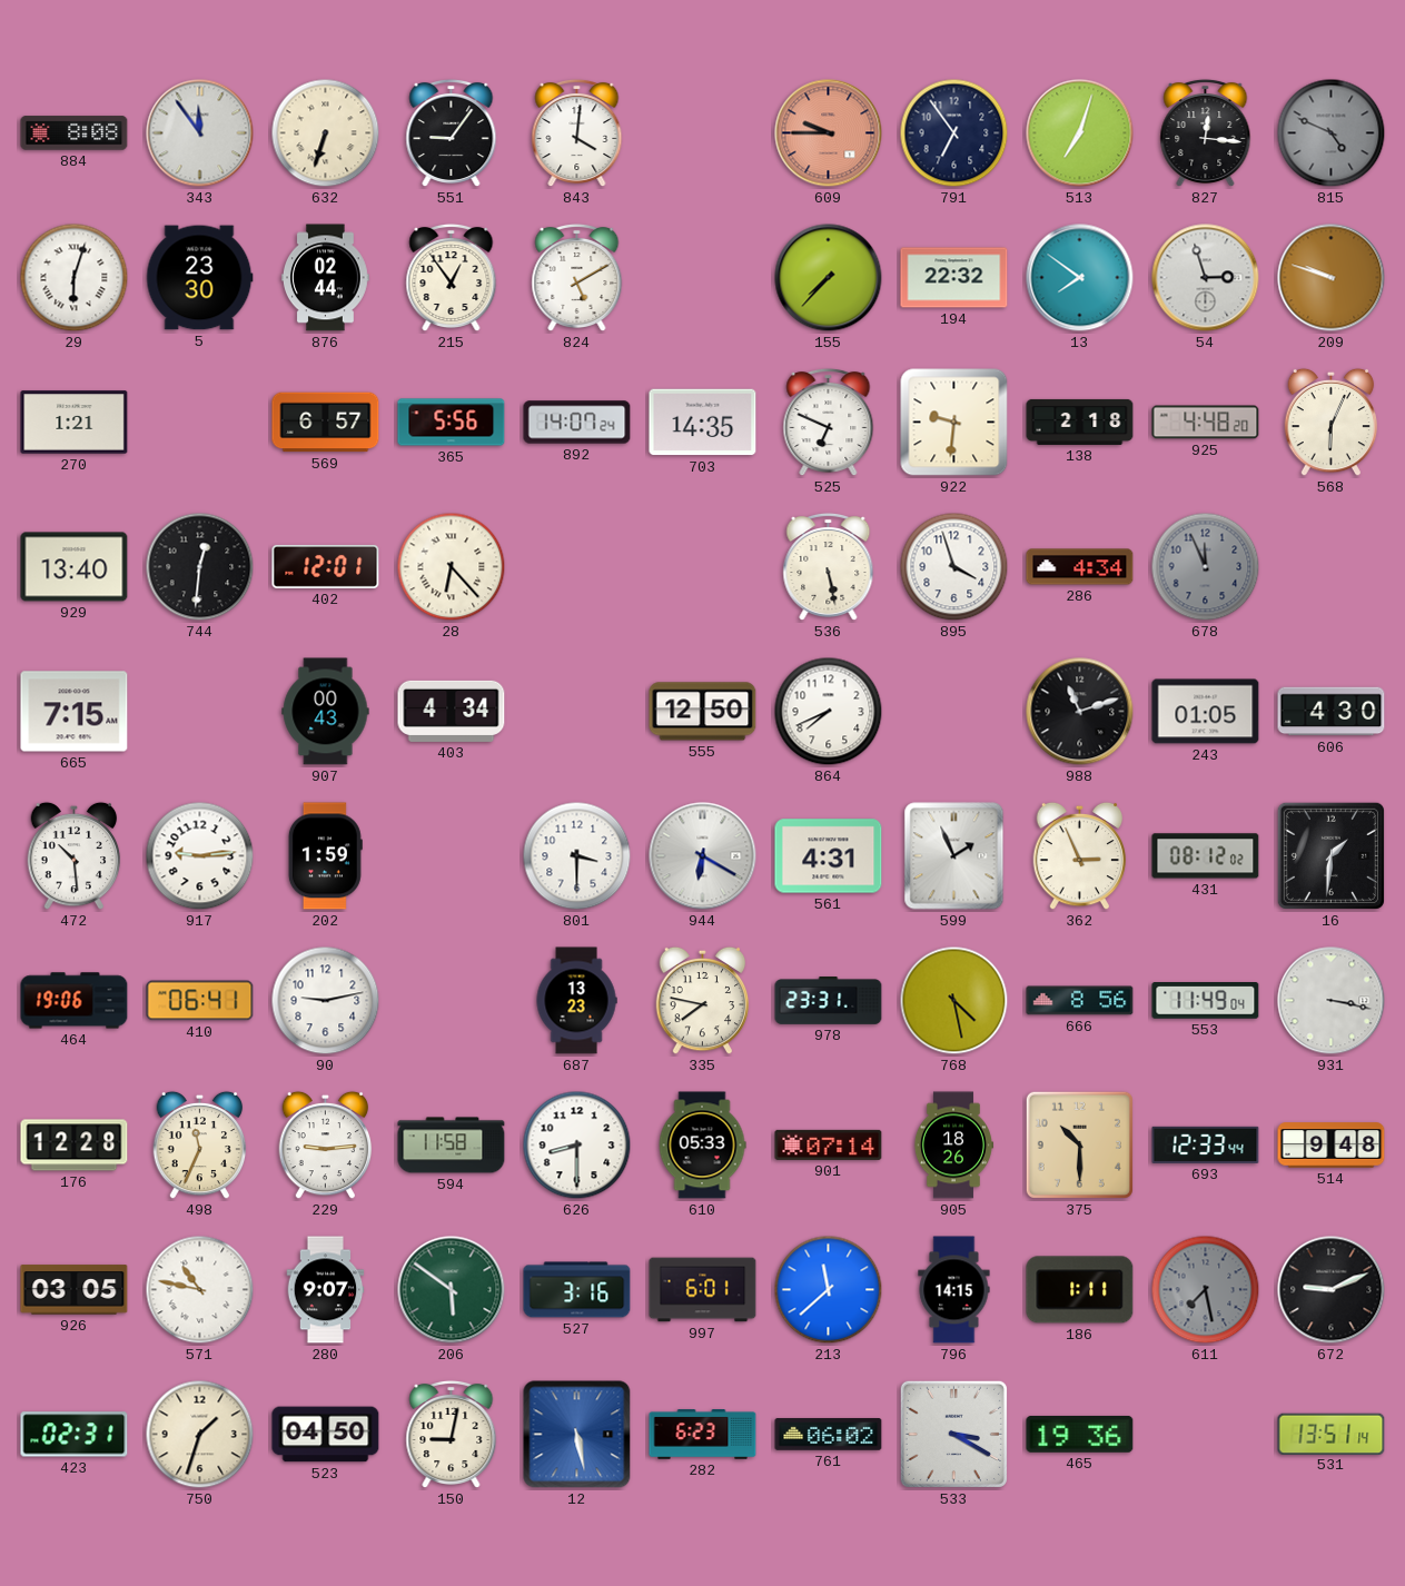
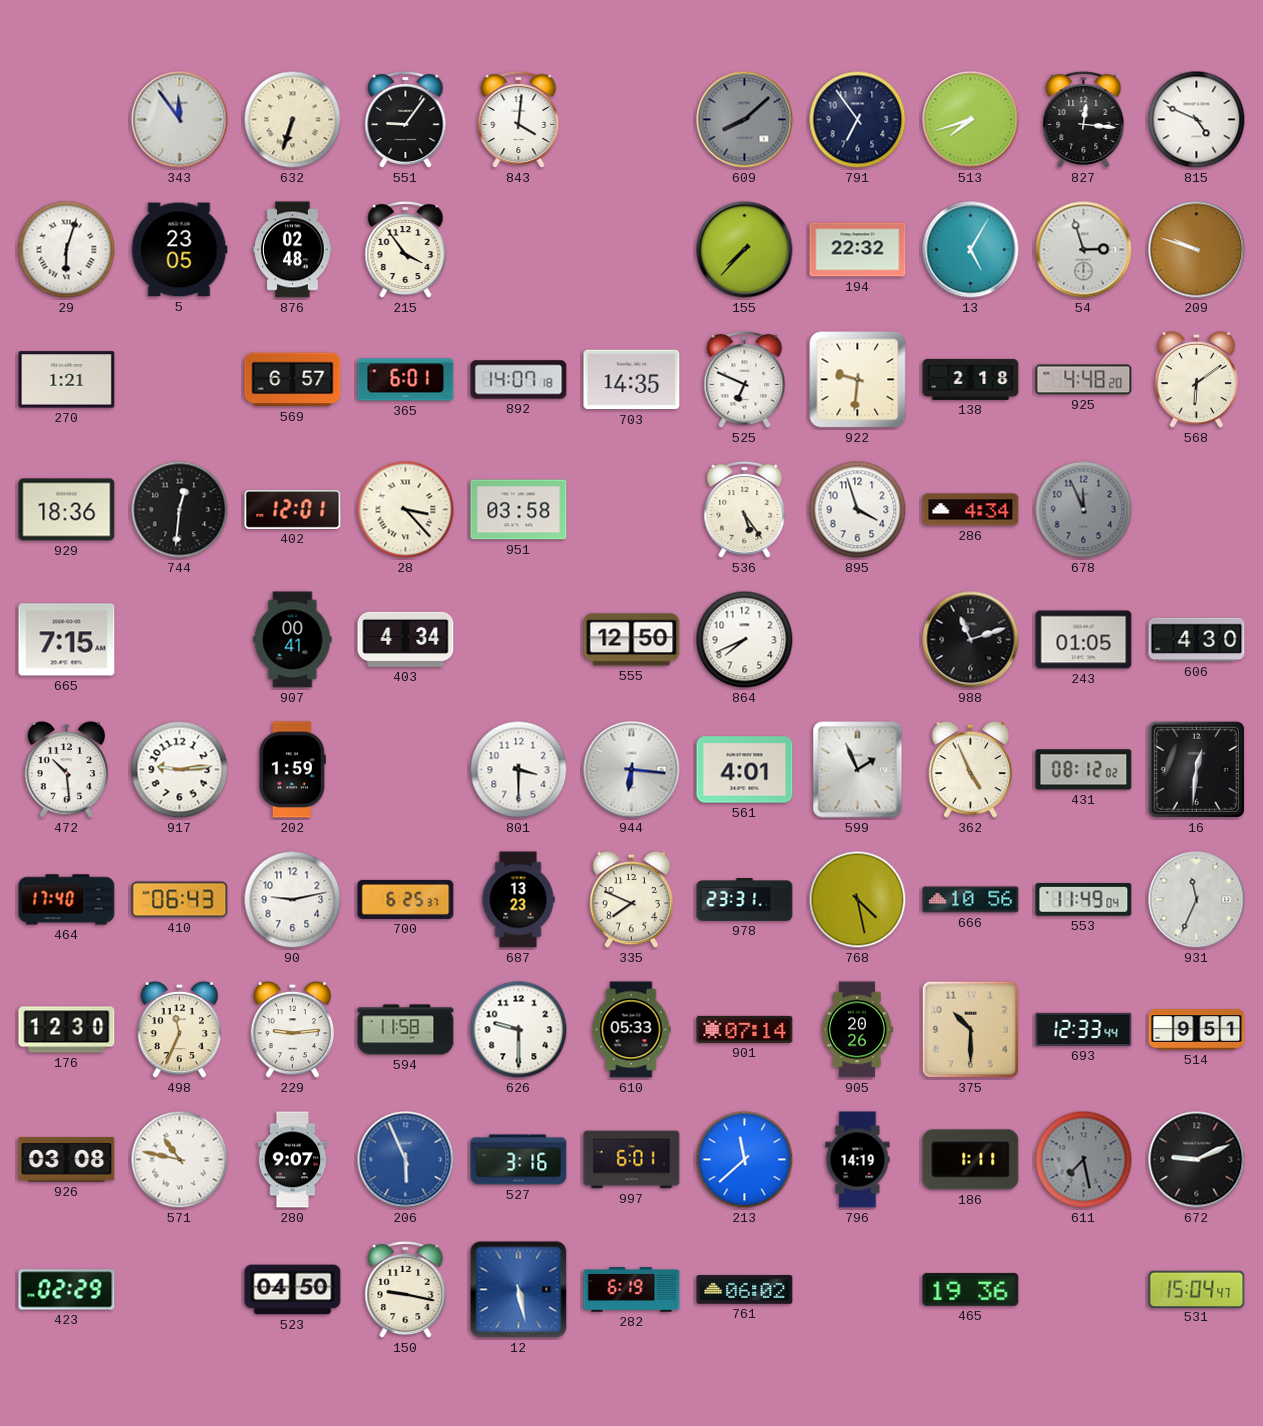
884: 8:08 -> none (75, 133)
609: 9:45 -> 8:08 (745, 120)
609 dial: salmon -> grey (745, 120)
513: 7:03 -> 7:42 (971, 120)
815 dial: grey -> white (1197, 120)
5: 23:30 -> 23:05 (179, 250)
876: 02:44 -> 02:48 (292, 250)
215: 12:54 -> 3:54 (406, 250)
824: 5:10 -> none (577, 278)
13: 7:51 -> 5:05 (971, 250)
365: 5:56 -> 6:01 (406, 380)
892: 14:07:24 -> 14:07:18 (519, 380)
568: 6:04 -> 6:09 (1197, 380)
929: 13:40 -> 18:36 (67, 510)
28: 6:23 -> 3:23 (406, 510)
951: none -> 03:58 (519, 510)
536: 5:28 -> 5:24 (745, 510)
907: 00:43 -> 00:41 (293, 640)
944: 6:20 -> 6:16 (632, 770)
561: 4:31 -> 4:01 (745, 770)
362: 2:56 -> 4:56 (971, 770)
16: 1:31 -> 12:31 (1196, 769)
464: 19:06 -> 17:40 (67, 900)
410: 06:41 -> 06:43 (180, 900)
700: none -> 6:25 (406, 899)
335: 7:47 -> 7:49 (632, 900)
666: 8:56 -> 10:56 (971, 900)
931: 3:17 -> 11:34 (1197, 900)
176: 12:28 -> 12:30 (67, 1030)
626: 8:30 -> 9:30 (519, 1030)
905: 18:26 -> 20:26 (856, 1030)
514: 9:48 -> 9:51 (1197, 1030)
926: 03:05 -> 03:08 (67, 1160)
206: 5:51 -> 5:56 (406, 1160)
206 dial: green -> blue (406, 1160)
796: 14:15 -> 14:19 (858, 1160)
423: 02:31 -> 02:29 (67, 1290)
750: 1:33 -> none (200, 1435)
150: 9:02 -> 9:17 (406, 1290)
282: 6:23 -> 6:19 (632, 1290)
533: 3:20 -> none (953, 1434)
531: 13:51 -> 15:04 (1197, 1289)
